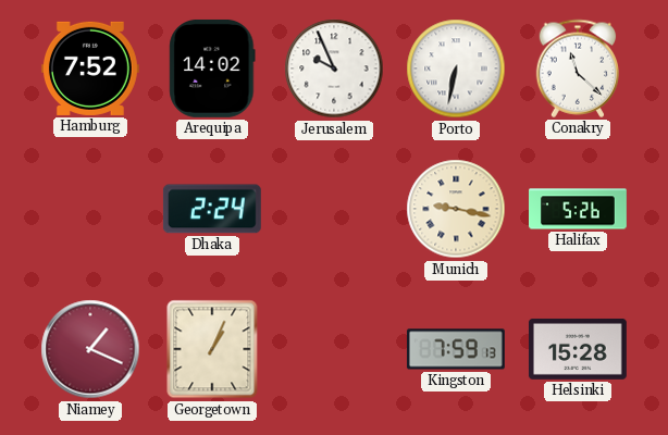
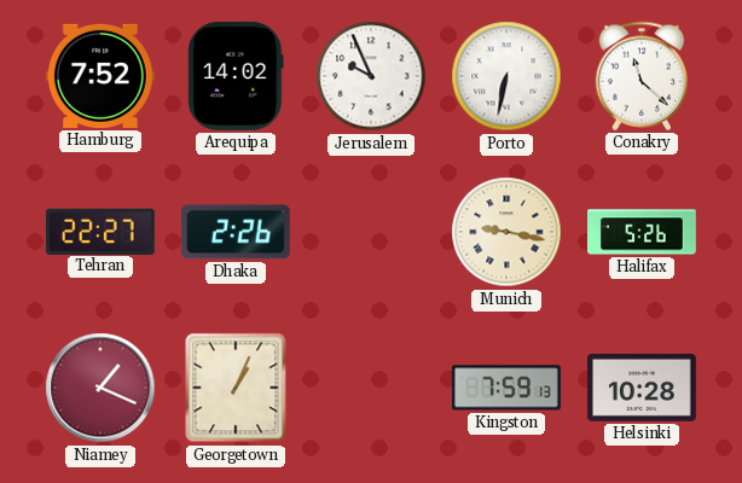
Tehran: none -> 22:27 (100, 231)
Dhaka: 2:24 -> 2:26 (236, 232)
Helsinki: 15:28 -> 10:28 (642, 388)
